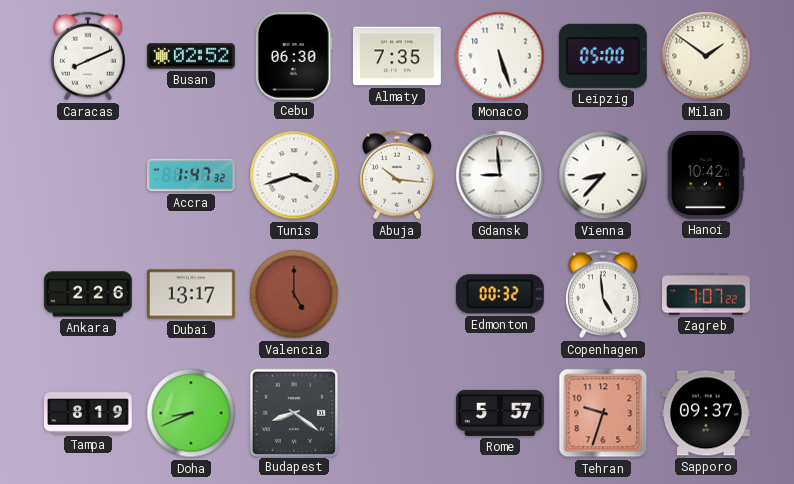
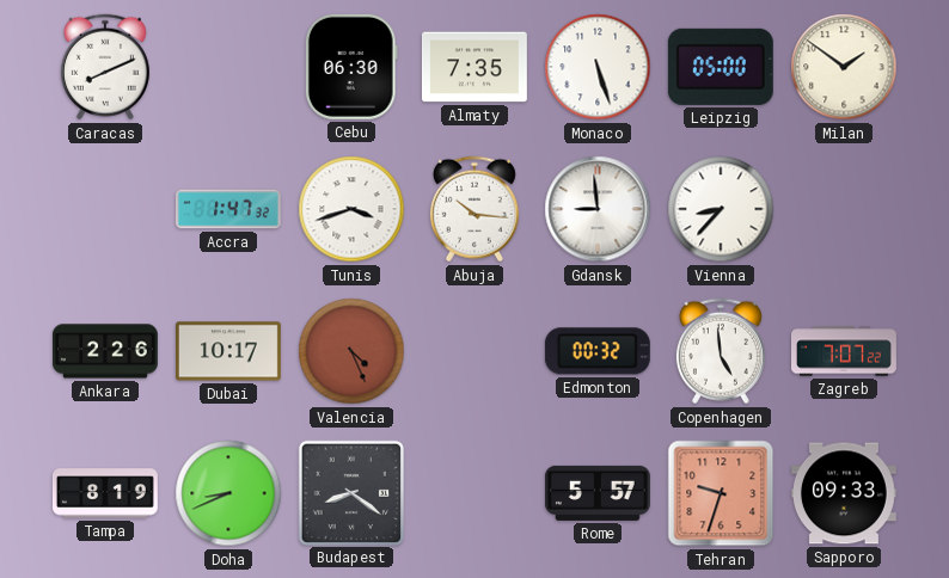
Busan: 02:52 -> none (191, 56)
Hanoi: 10:42 -> none (706, 175)
Dubai: 13:17 -> 10:17 (228, 351)
Valencia: 5:00 -> 4:26 (351, 351)
Sapporo: 09:37 -> 09:33 (844, 493)
